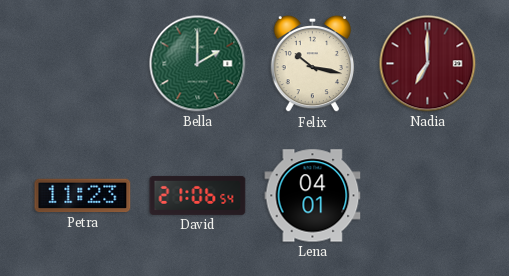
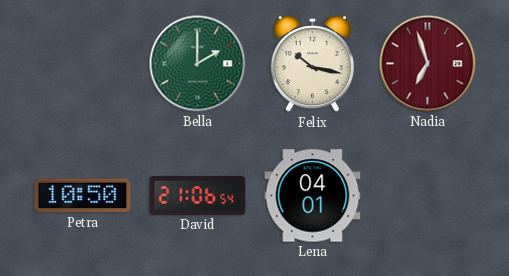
Nadia: 7:00 -> 6:57 (428, 64)
Petra: 11:23 -> 10:50 (83, 196)
